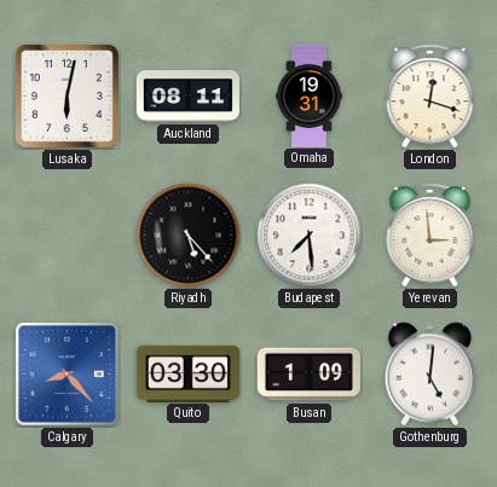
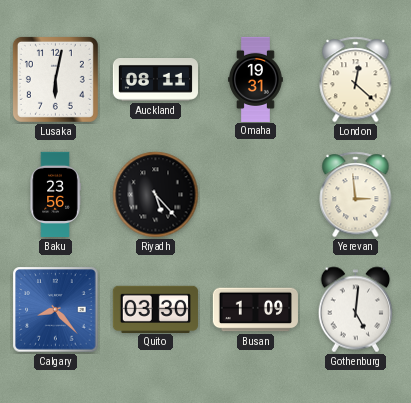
London: 12:18 -> 12:22 (356, 80)
Baku: none -> 23:56 (55, 194)
Budapest: 7:29 -> none (310, 236)
